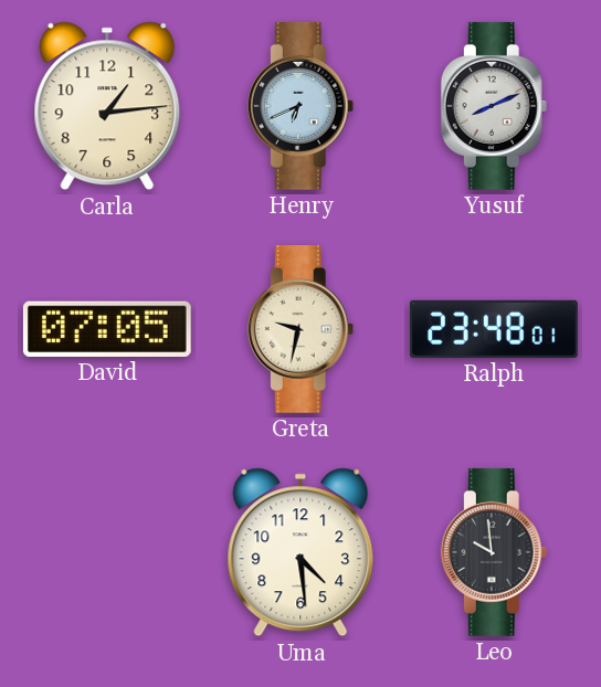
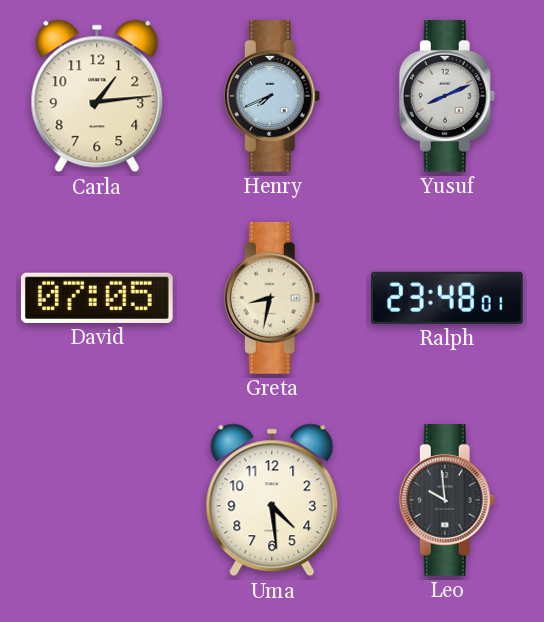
Henry: 6:41 -> 7:41 (272, 96)
Greta: 9:32 -> 8:32 (272, 298)
